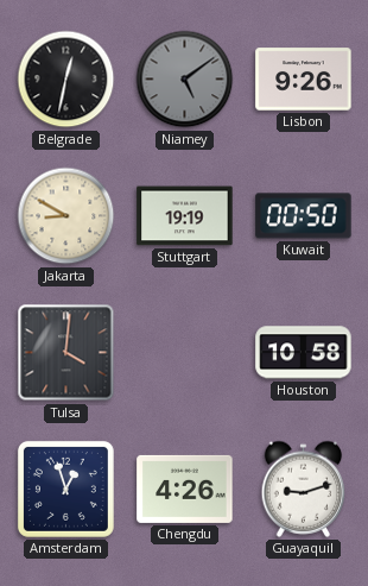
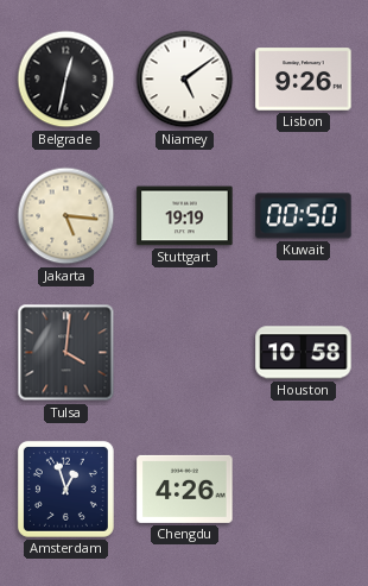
Niamey dial: grey -> white (185, 80)
Jakarta: 8:50 -> 5:16 (66, 216)
Guayaquil: 9:12 -> none (304, 489)
